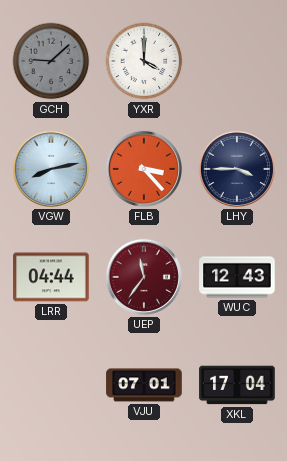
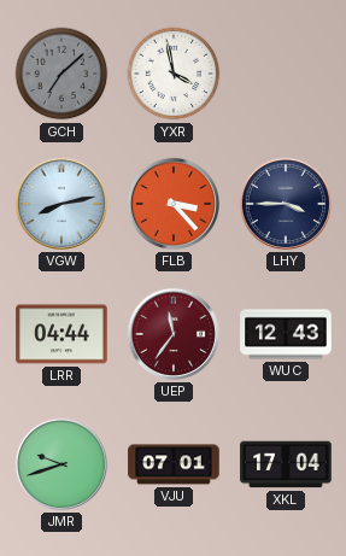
GCH: 9:08 -> 7:08 (61, 74)
YXR: 4:00 -> 3:58 (174, 74)
JMR: none -> 9:42 (61, 464)
